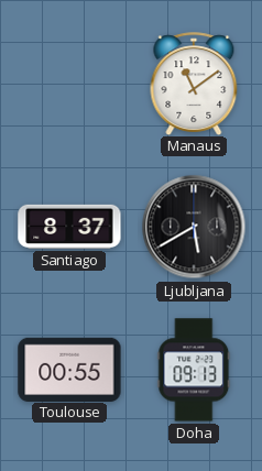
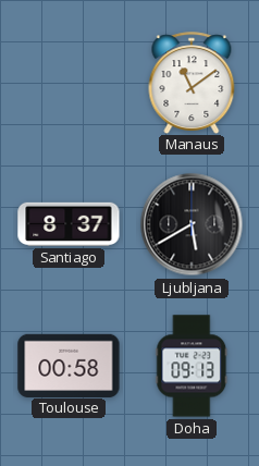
Toulouse: 00:55 -> 00:58 (69, 365)
